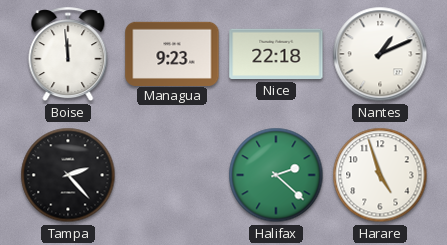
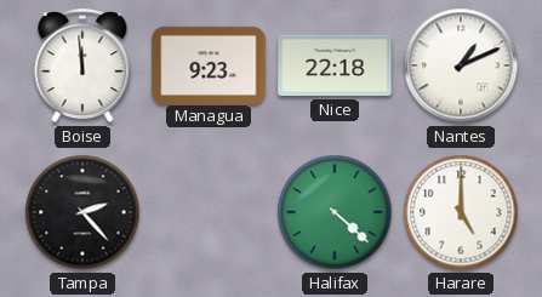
Halifax: 2:22 -> 4:22 (335, 212)
Harare: 4:57 -> 5:00 (461, 212)
